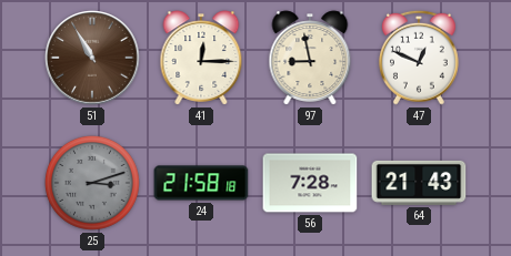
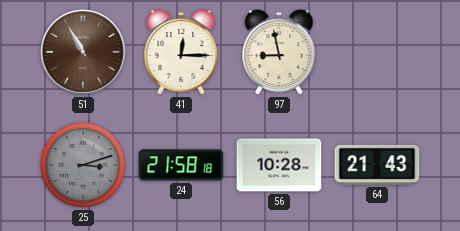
47: 12:49 -> none (419, 58)
56: 7:28 -> 10:28 (279, 165)
